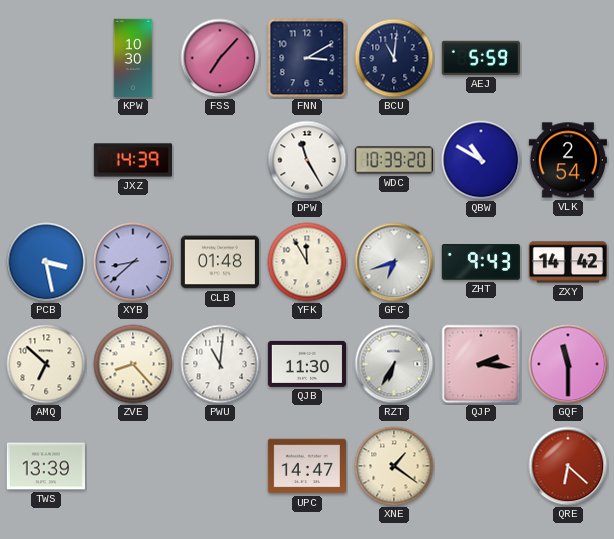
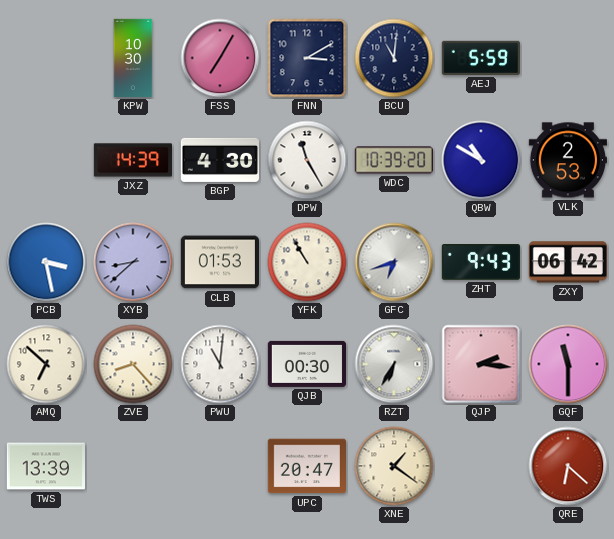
FSS: 7:07 -> 7:05 (220, 58)
BGP: none -> 4:30 (219, 160)
VLK: 2:54 -> 2:53 (567, 160)
CLB: 01:48 -> 01:53 (219, 262)
YFK: 11:55 -> 10:55 (307, 262)
ZXY: 14:42 -> 06:42 (567, 262)
QJB: 11:30 -> 00:30 (306, 364)
UPC: 14:47 -> 20:47 (306, 466)
